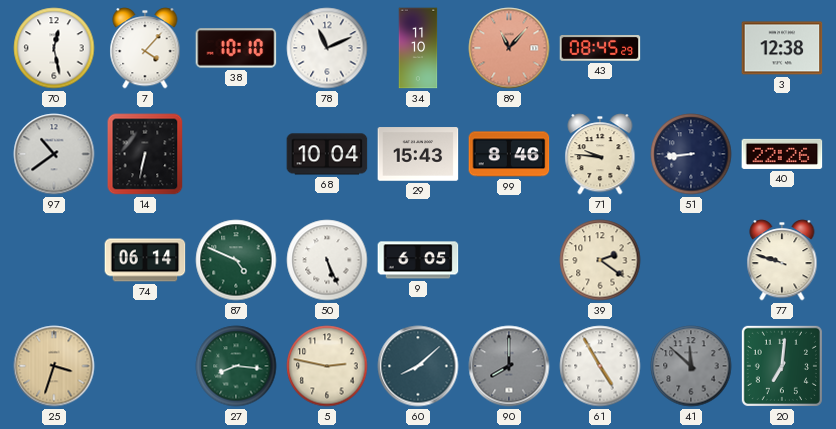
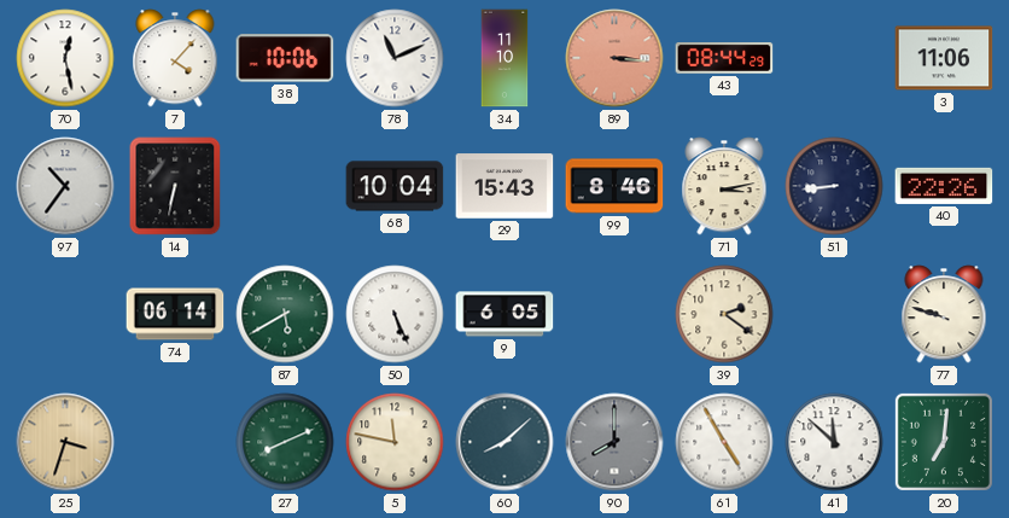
38: 10:10 -> 10:06 (285, 58)
89: 11:07 -> 3:16 (614, 58)
43: 08:45 -> 08:44 (724, 58)
3: 12:38 -> 11:06 (944, 58)
97: 10:39 -> 10:36 (65, 186)
71: 9:46 -> 3:13 (724, 186)
87: 4:49 -> 5:40 (285, 314)
27: 8:16 -> 8:11 (285, 442)
5: 2:47 -> 11:47 (395, 442)
41 dial: grey -> white (834, 442)
